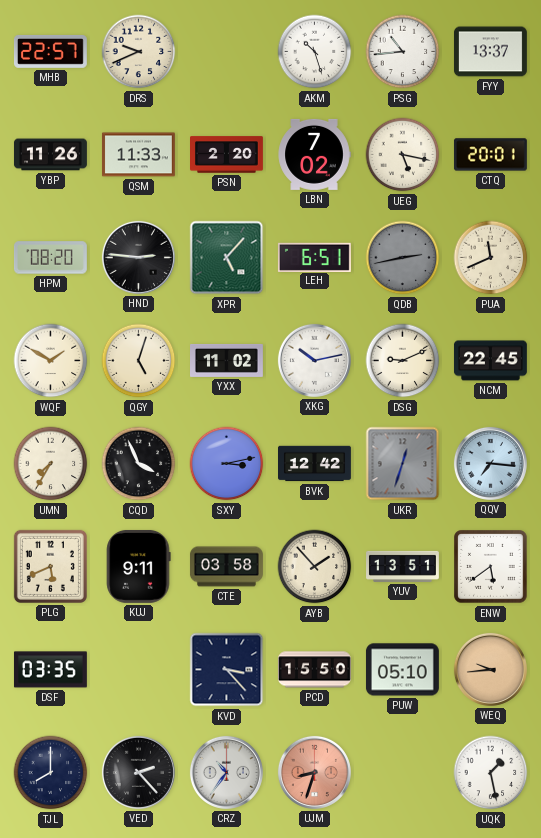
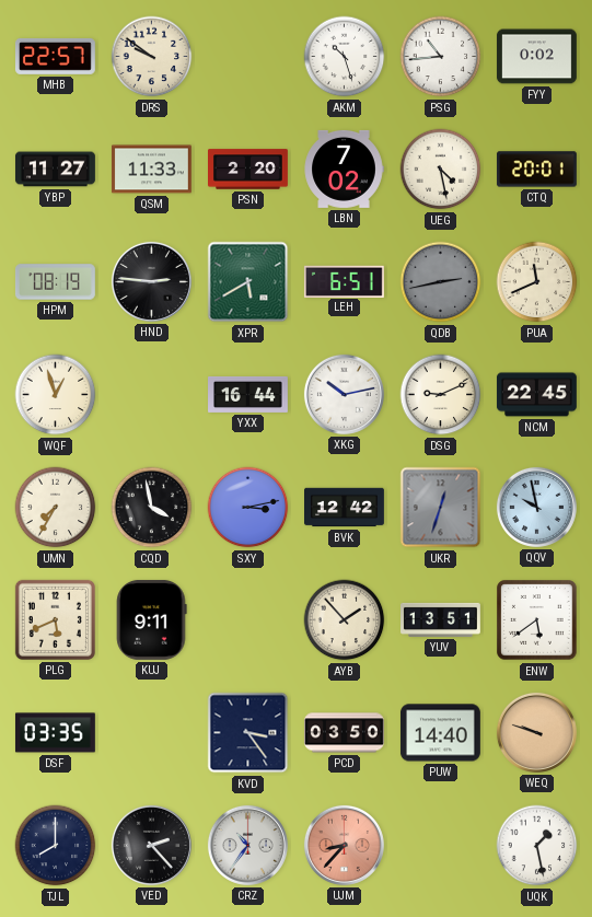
DRS: 9:41 -> 9:51 (152, 57)
FYY: 13:37 -> 0:02 (536, 57)
YBP: 11:26 -> 11:27 (55, 170)
UEG: 5:17 -> 4:28 (441, 170)
HPM: 08:20 -> 08:19 (55, 282)
XPR: 5:07 -> 5:40 (248, 282)
WQF: 1:50 -> 12:57 (56, 395)
QGY: 5:03 -> none (139, 361)
YXX: 11:02 -> 16:44 (248, 394)
CQD: 3:56 -> 3:58 (152, 508)
QQV: 7:16 -> 9:58 (536, 507)
CTE: 03:58 -> none (227, 567)
KVD: 3:23 -> 3:24 (248, 733)
PCD: 15:50 -> 03:50 (344, 733)
PUW: 05:10 -> 14:40 (440, 733)
WEQ: 9:44 -> 9:48 (536, 732)
UJM: 8:33 -> 8:37 (344, 845)
